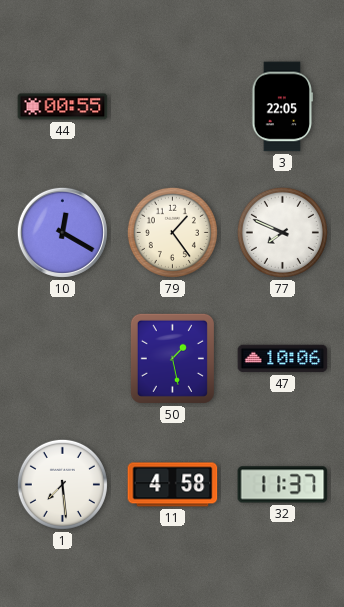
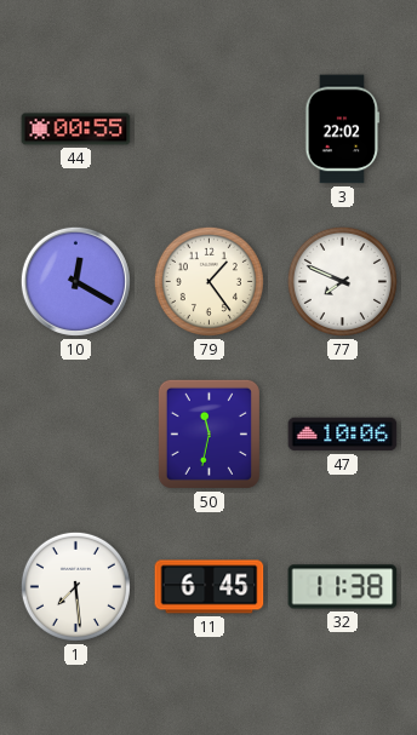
3: 22:05 -> 22:02 (343, 130)
50: 1:28 -> 11:32 (208, 433)
11: 4:58 -> 6:45 (210, 587)
32: 11:37 -> 11:38 (343, 587)
